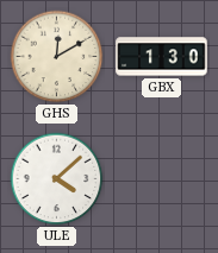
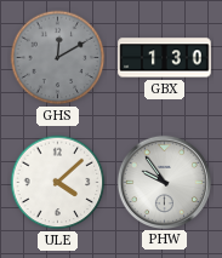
GHS dial: cream -> grey (58, 58)
PHW: none -> 9:54 (164, 182)
